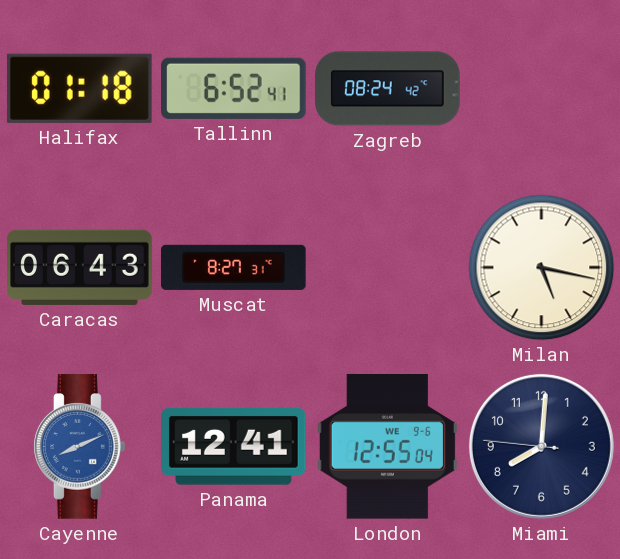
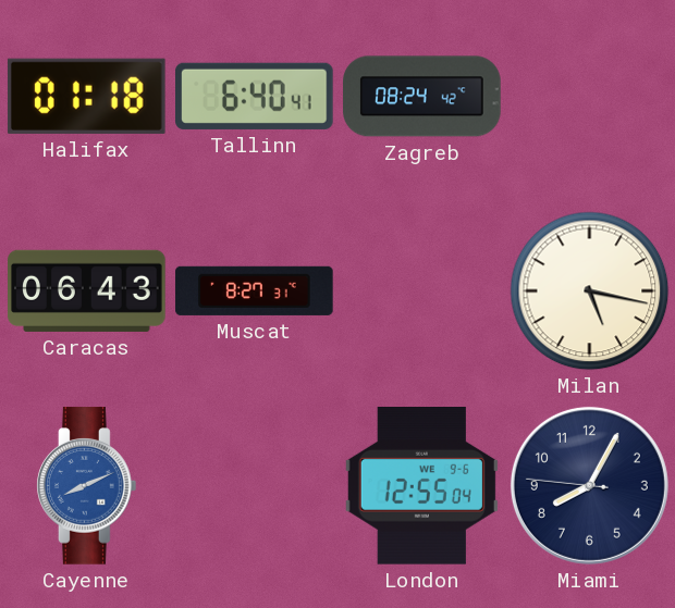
Tallinn: 6:52 -> 6:40 (255, 96)
Panama: 12:41 -> none (234, 447)
Miami: 8:00 -> 8:04 (589, 485)
